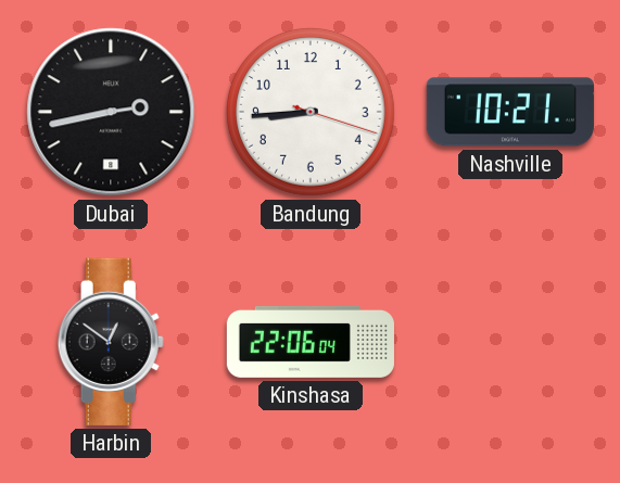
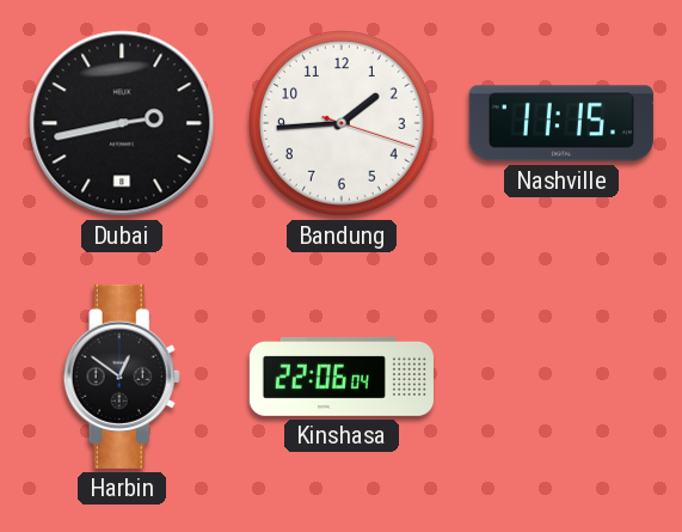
Bandung: 8:44 -> 1:44 (342, 123)
Nashville: 10:21 -> 11:15 (561, 123)
